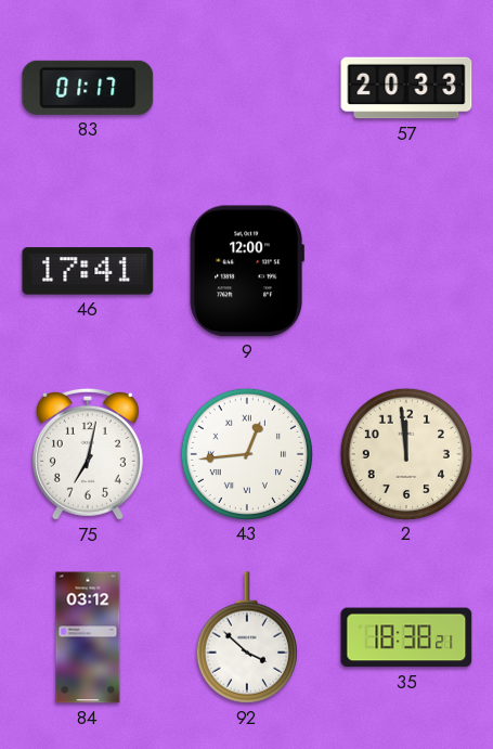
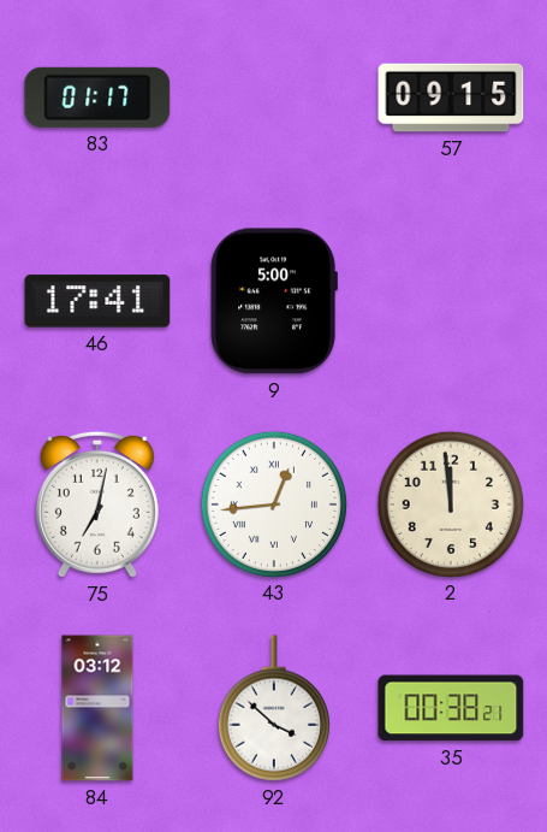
57: 20:33 -> 09:15 (451, 98)
9: 12:00 -> 5:00 (274, 301)
35: 18:38 -> 00:38 (451, 708)
